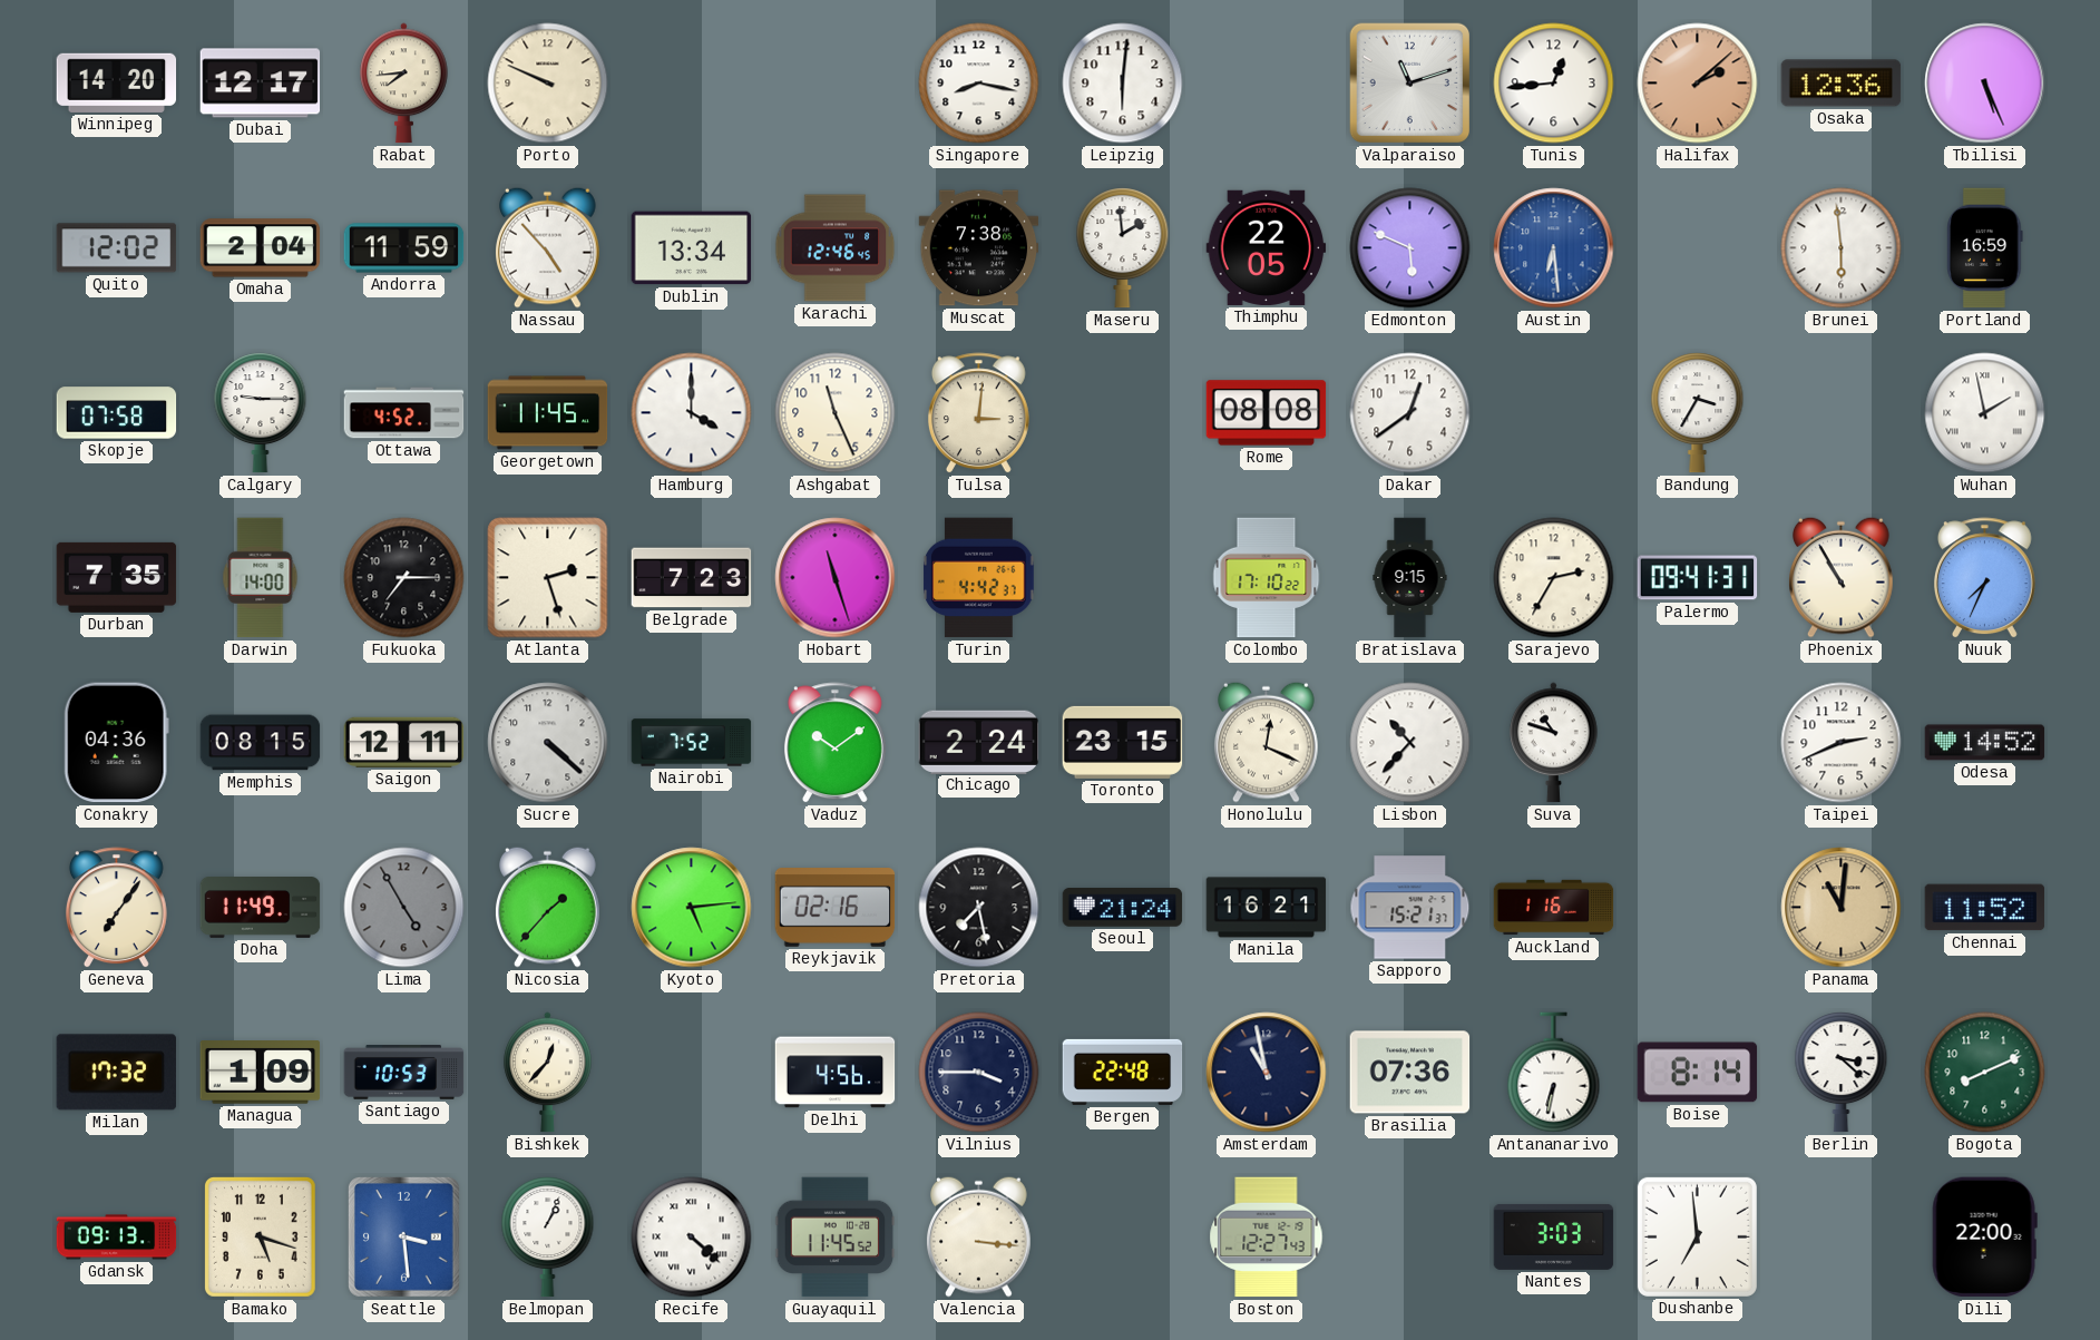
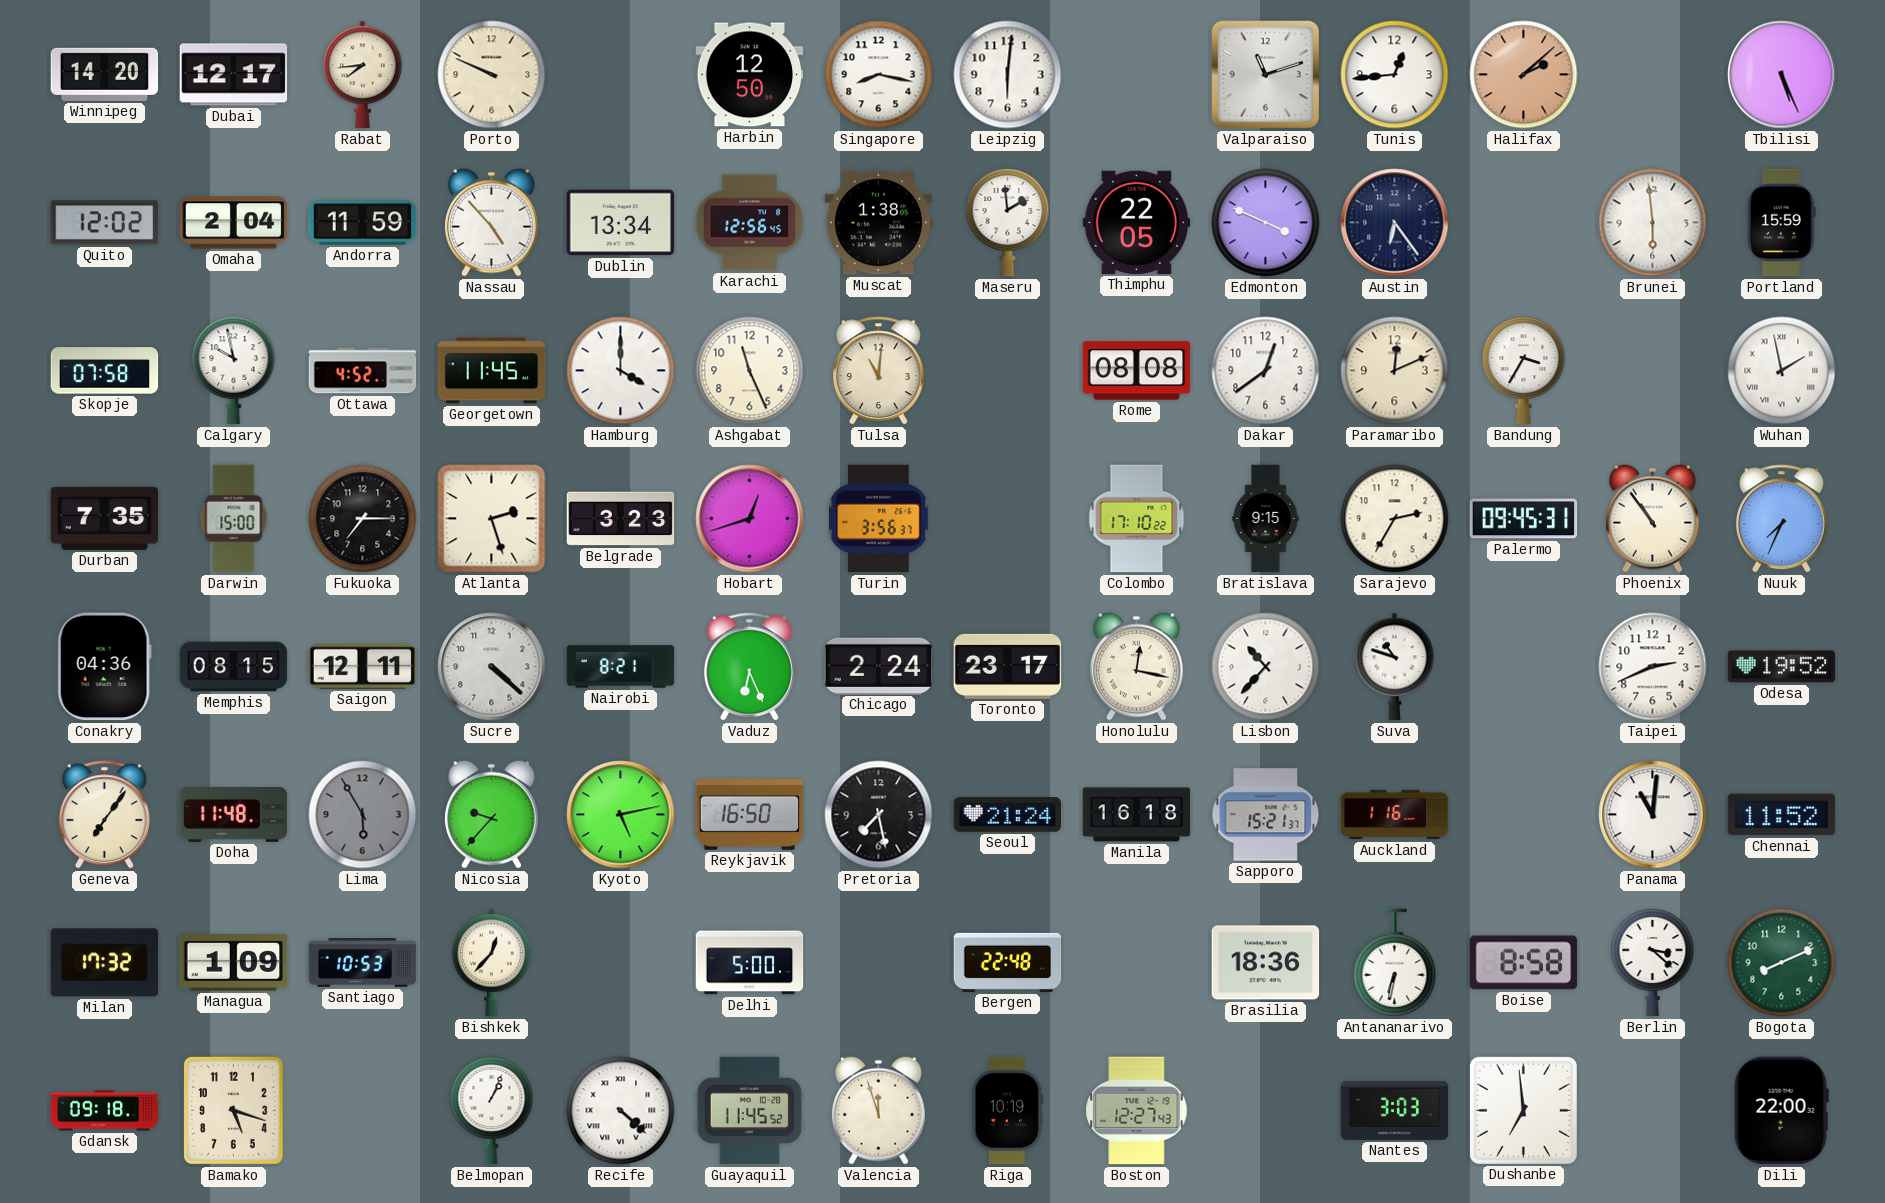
Harbin: none -> 12:50 (750, 75)
Osaka: 12:36 -> none (1842, 84)
Karachi: 12:46 -> 12:56 (750, 223)
Muscat: 7:38 -> 1:38 (879, 223)
Edmonton: 5:49 -> 3:49 (1266, 223)
Austin: 6:29 -> 6:24 (1395, 223)
Austin dial: blue -> navy (1395, 223)
Portland: 16:59 -> 15:59 (1782, 223)
Calgary: 9:15 -> 9:58 (234, 371)
Tulsa: 3:01 -> 11:01 (878, 371)
Paramaribo: none -> 12:11 (1395, 371)
Darwin: 14:00 -> 15:00 (234, 519)
Belgrade: 7:23 -> 3:23 (621, 519)
Hobart: 11:27 -> 12:42 (750, 519)
Turin: 4:42 -> 3:56 (879, 519)
Palermo: 09:41 -> 09:45 (1524, 519)
Phoenix: 10:55 -> 10:54 (1653, 518)
Nairobi: 7:52 -> 8:21 (621, 667)
Vaduz: 10:09 -> 6:26 (749, 667)
Toronto: 23:15 -> 23:17 (1008, 666)
Honolulu: 12:19 -> 12:17 (1137, 666)
Odesa: 14:52 -> 19:52 (1782, 667)
Doha: 11:49 -> 11:48 (234, 815)
Lima: 4:55 -> 5:55 (363, 815)
Nicosia: 1:37 -> 9:37 (492, 814)
Kyoto: 5:14 -> 5:13 (621, 815)
Reykjavik: 02:16 -> 16:50 (750, 815)
Manila: 16:21 -> 16:18 (1137, 815)
Panama dial: champagne -> white (1653, 815)
Delhi: 4:56 -> 5:00 (750, 963)
Vilnius: 3:45 -> none (979, 1073)
Amsterdam: 10:58 -> none (1267, 1073)
Brasilia: 07:36 -> 18:36 (1266, 963)
Boise: 8:14 -> 8:58 (1524, 963)
Gdansk: 09:13 -> 09:18 (105, 1111)
Seattle: 3:29 -> none (403, 1236)
Valencia: 3:16 -> 11:57 (879, 1110)
Riga: none -> 10:19 (1008, 1111)
